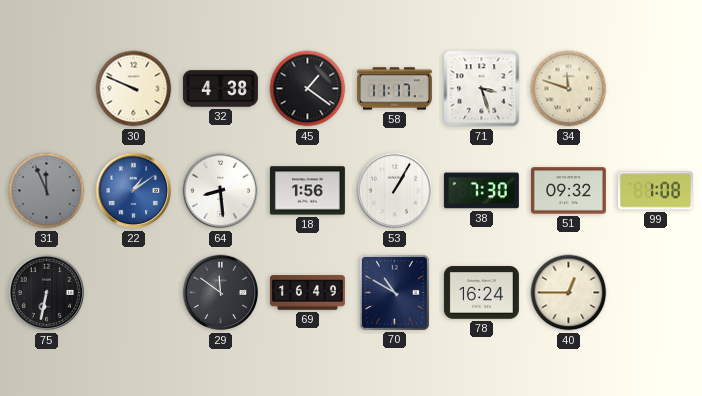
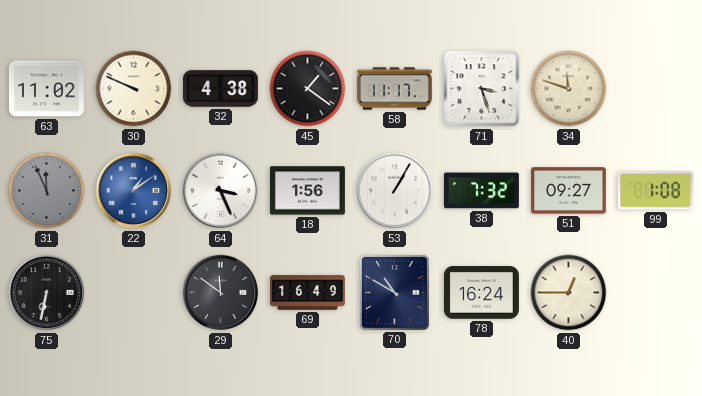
63: none -> 11:02 (46, 89)
64: 8:29 -> 3:26 (221, 191)
38: 7:30 -> 7:32 (481, 191)
51: 09:32 -> 09:27 (568, 191)
